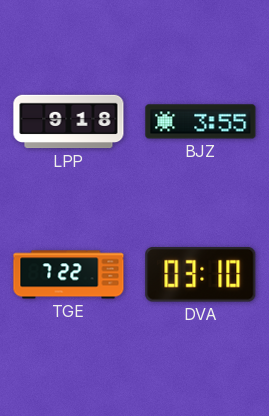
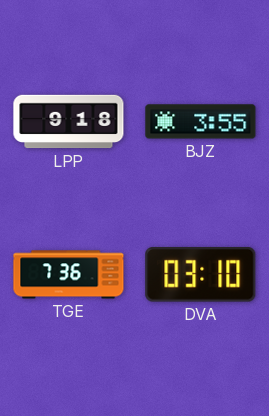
TGE: 7:22 -> 7:36 (69, 275)
